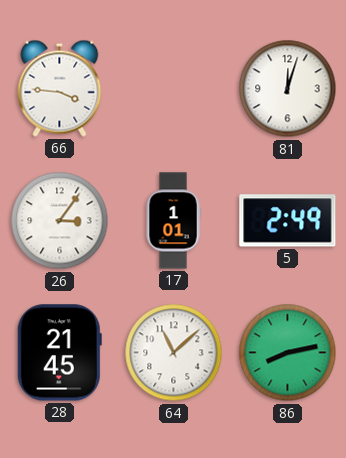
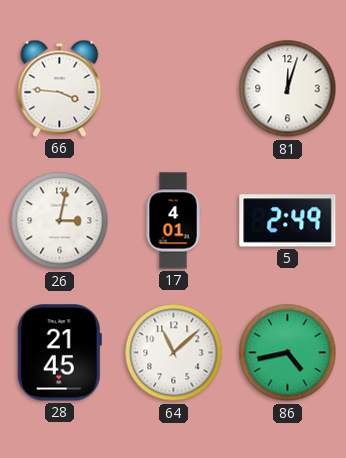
26: 3:06 -> 3:02 (60, 221)
17: 1:01 -> 4:01 (173, 221)
86: 8:13 -> 4:43 (288, 353)
